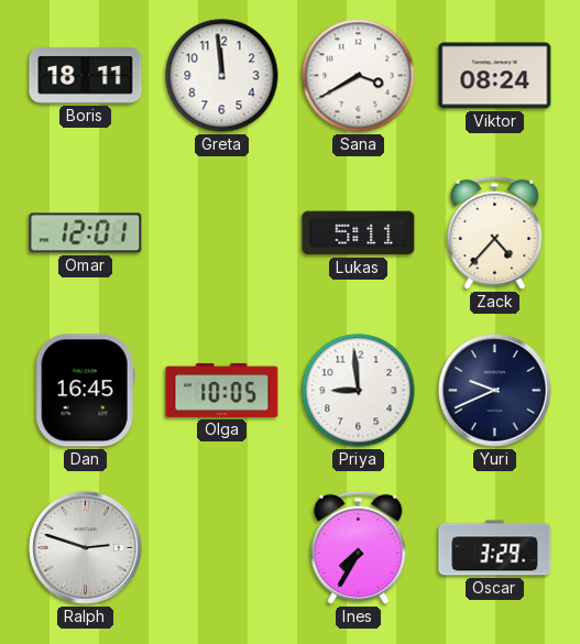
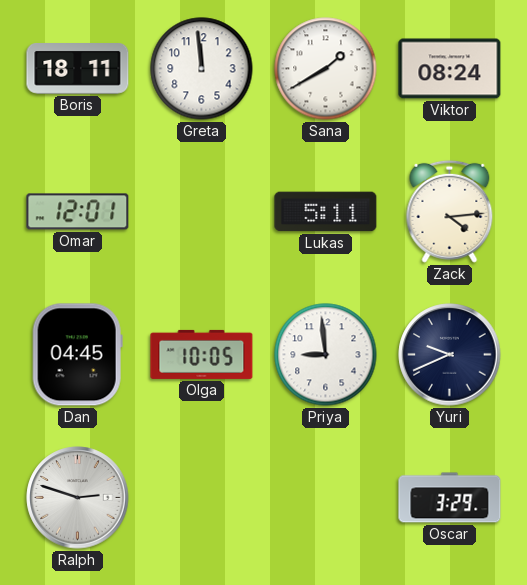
Sana: 3:40 -> 1:40 (326, 69)
Zack: 4:37 -> 4:14 (450, 211)
Dan: 16:45 -> 04:45 (77, 355)
Ines: 7:35 -> none (359, 547)
